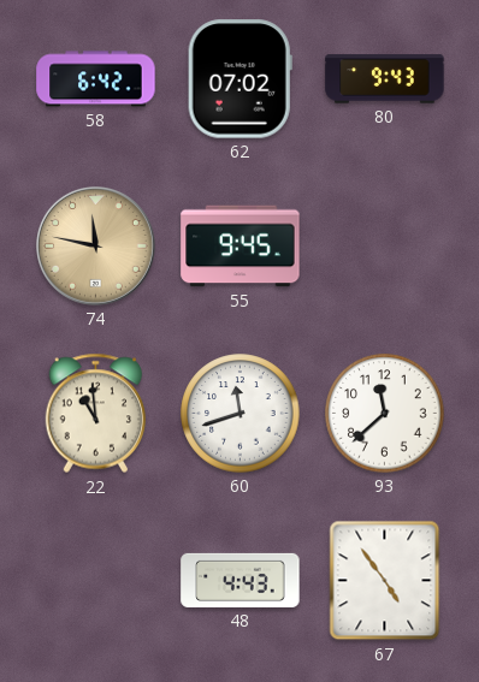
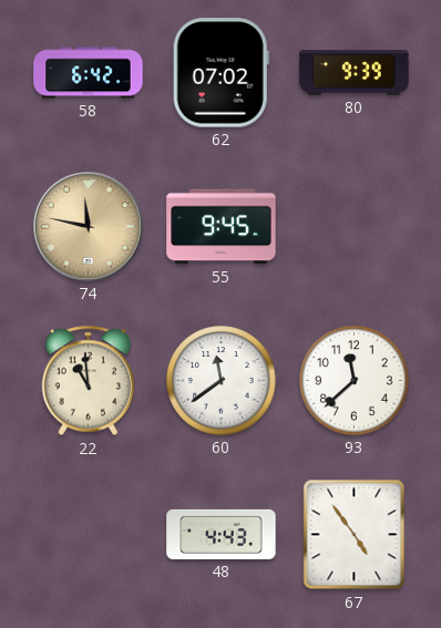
80: 9:43 -> 9:39 (355, 73)
60: 11:42 -> 11:39 (222, 381)
